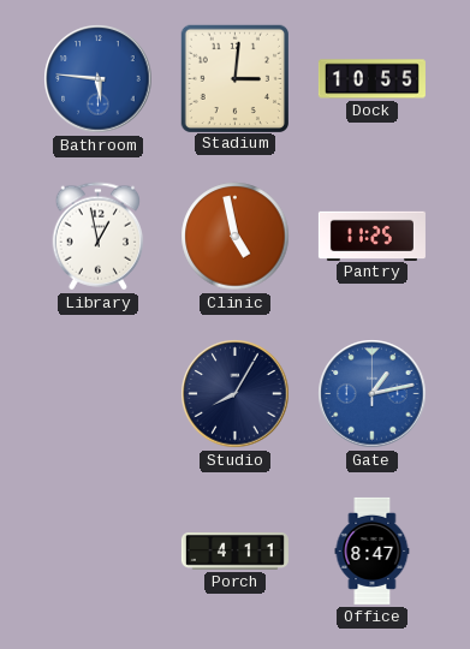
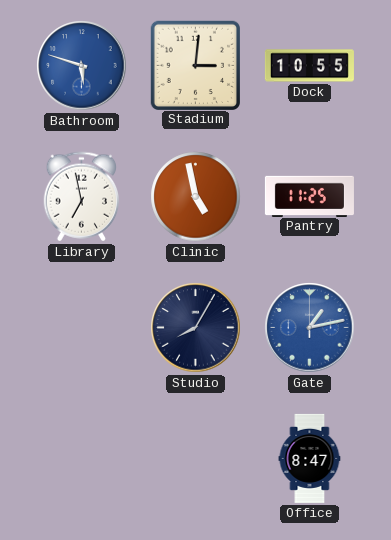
Bathroom: 5:46 -> 5:48 (82, 66)
Library: 12:58 -> 6:58 (82, 197)
Porch: 4:11 -> none (234, 552)
